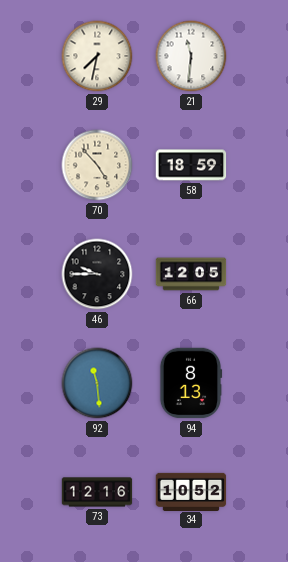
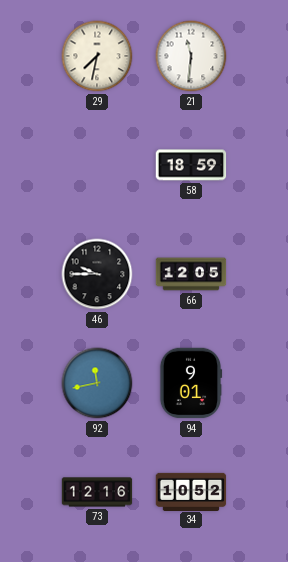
70: 4:53 -> none (97, 165)
92: 11:29 -> 11:43 (97, 383)
94: 8:13 -> 9:01 (191, 383)
